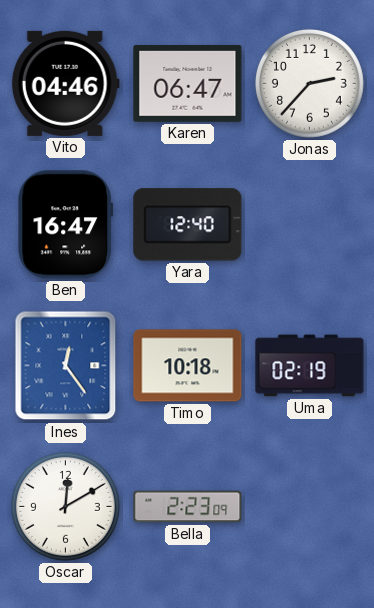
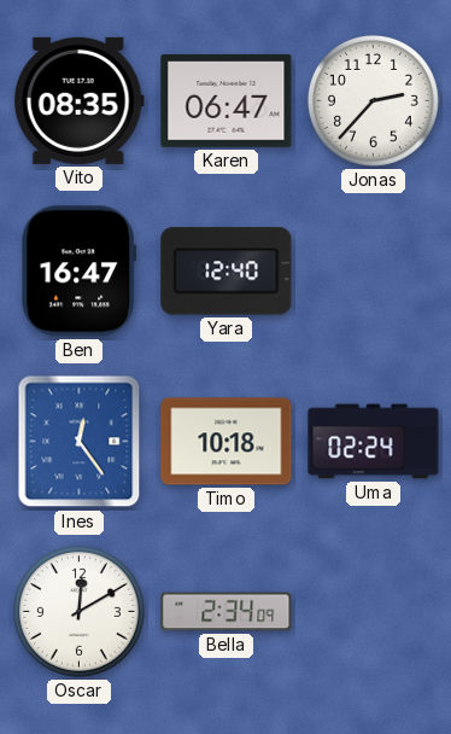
Vito: 04:46 -> 08:35 (78, 100)
Uma: 02:19 -> 02:24 (374, 442)
Bella: 2:23 -> 2:34 (227, 612)
